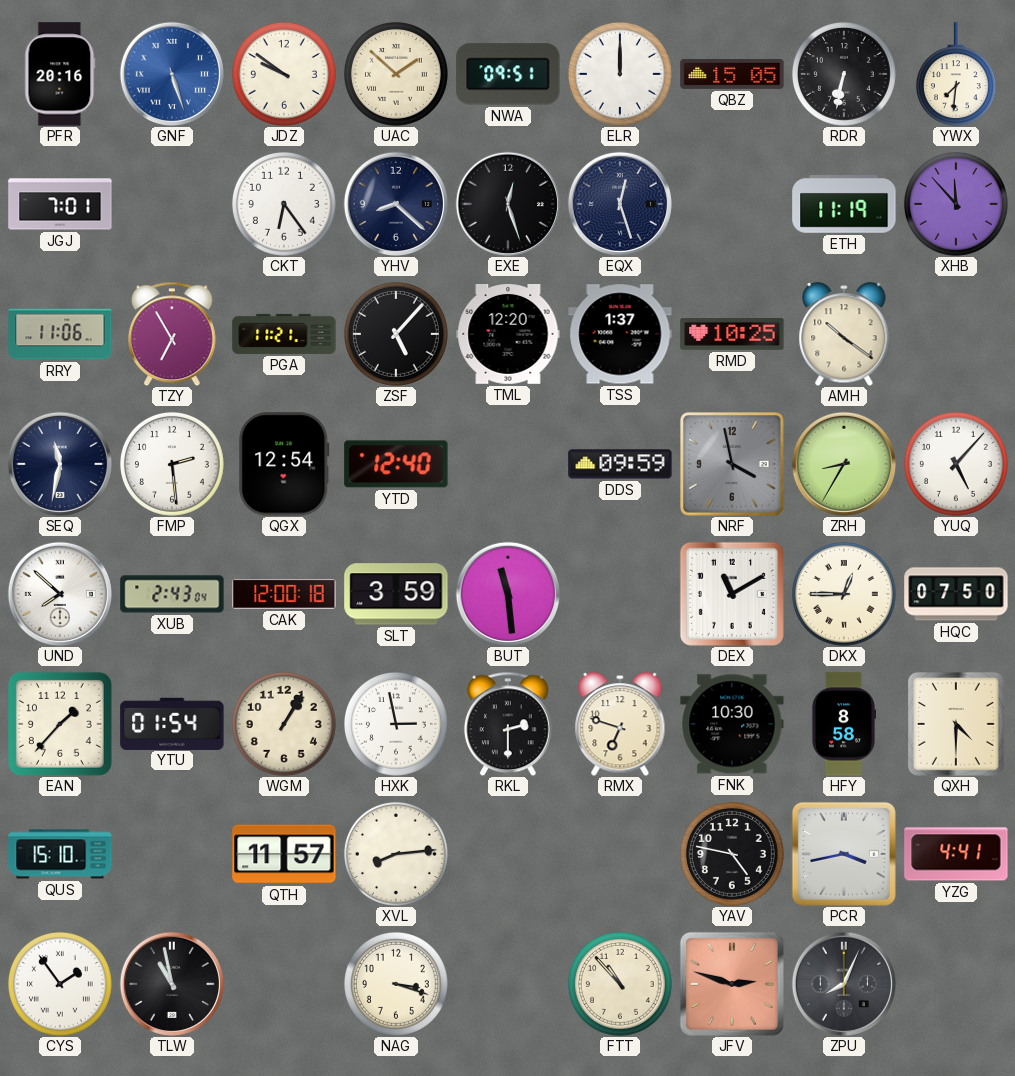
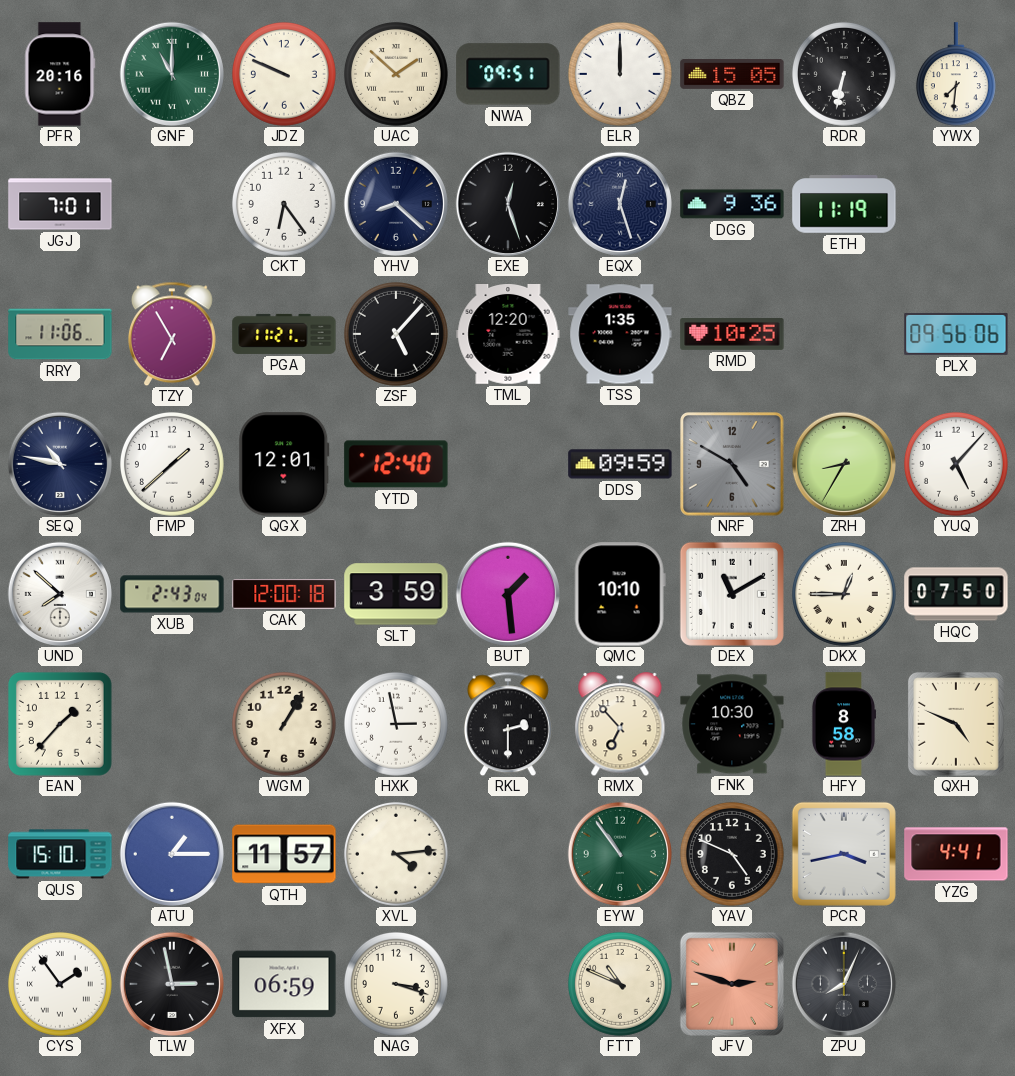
GNF: 5:27 -> 11:00 (172, 74)
GNF dial: blue -> green (172, 74)
JDZ: 9:51 -> 9:49 (284, 74)
DGG: none -> 9:36 (732, 204)
XHB: 11:53 -> none (956, 204)
TSS: 1:37 -> 1:35 (620, 334)
AMH: 10:21 -> none (844, 334)
PLX: none -> 09:56 (956, 334)
SEQ: 11:32 -> 10:47 (60, 464)
FMP: 2:29 -> 1:38 (172, 464)
QGX: 12:54 -> 12:01 (284, 464)
NRF: 3:58 -> 4:50 (732, 464)
BUT: 11:29 -> 1:29 (508, 594)
QMC: none -> 10:10 (620, 594)
YTU: 01:54 -> none (172, 723)
RMX: 6:48 -> 6:53 (620, 724)
QXH: 4:30 -> 4:49 (956, 724)
ATU: none -> 1:15 (172, 854)
XVL: 8:14 -> 4:14 (396, 854)
EYW: none -> 10:54 (620, 854)
YAV: 4:47 -> 4:49 (732, 854)
TLW: 10:58 -> 2:58 (172, 984)
XFX: none -> 06:59 (284, 984)
FTT: 10:53 -> 10:49 (620, 984)
